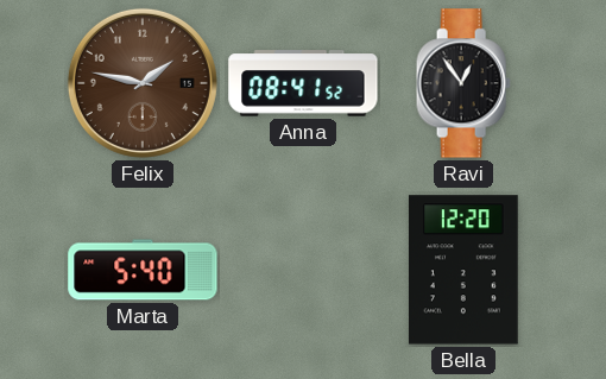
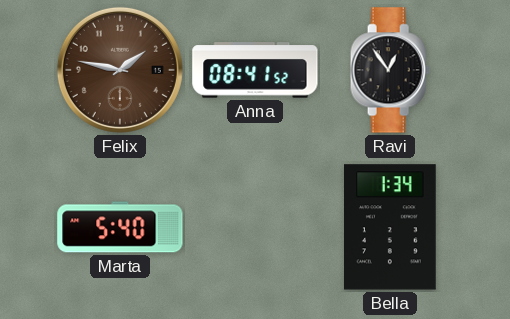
Bella: 12:20 -> 1:34 (391, 227)
